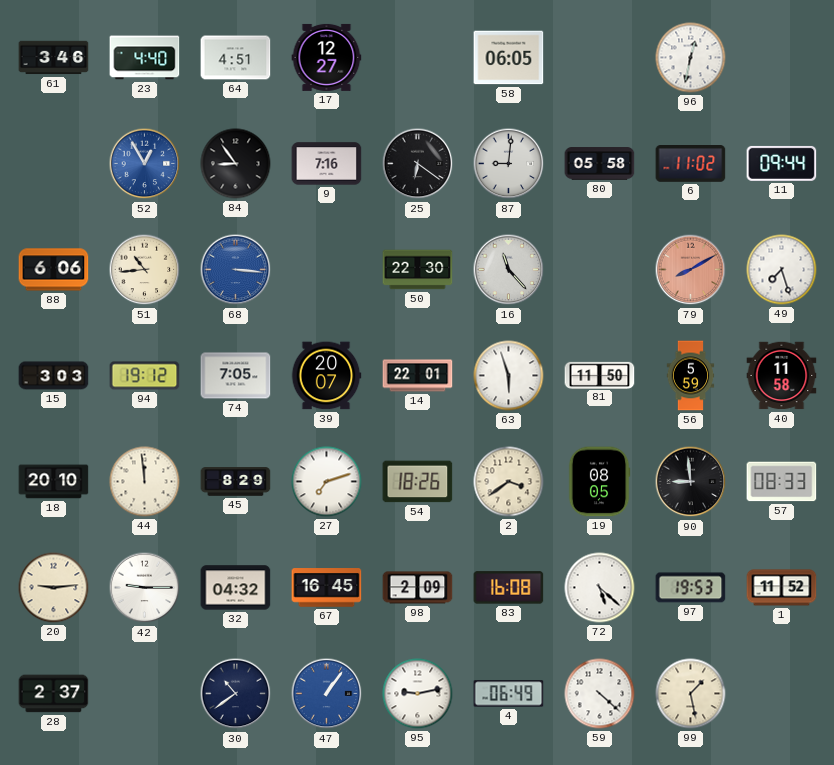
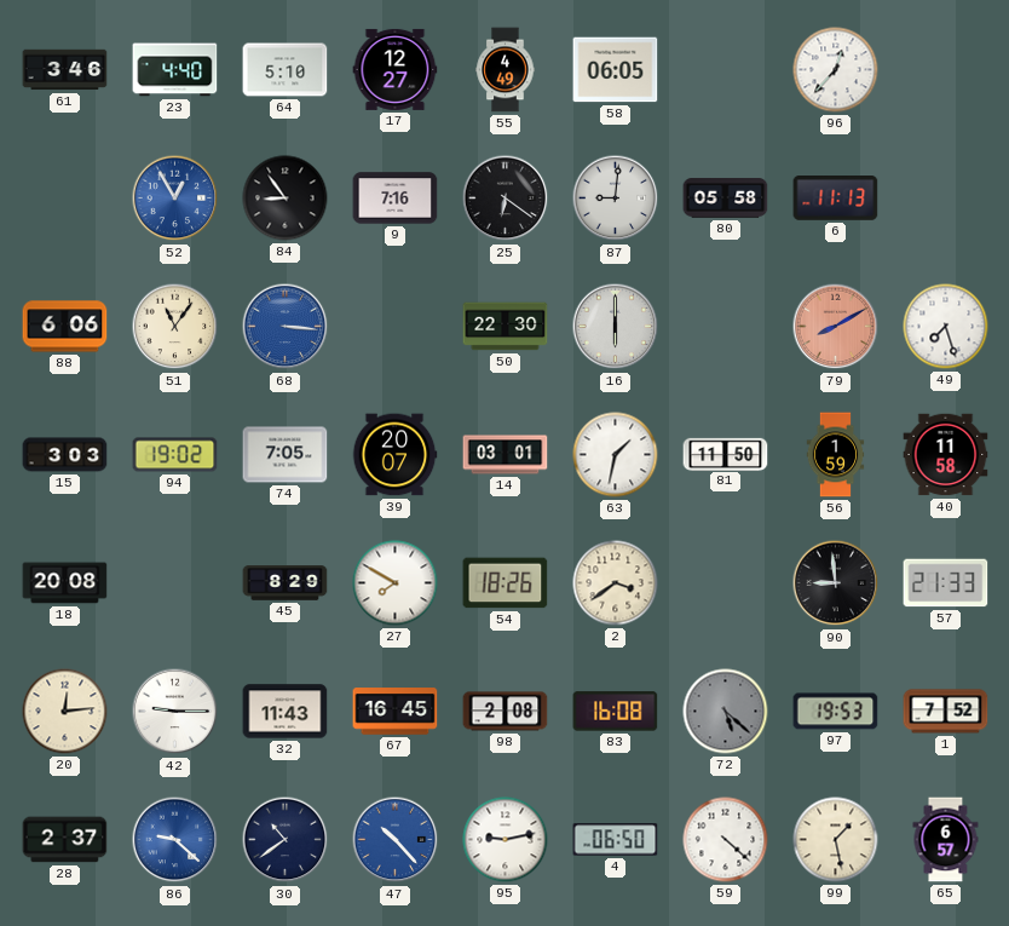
64: 4:51 -> 5:10 (286, 70)
55: none -> 4:49 (506, 70)
96: 12:32 -> 12:37 (836, 70)
6: 11:02 -> 11:13 (836, 199)
11: 09:44 -> none (782, 163)
51: 10:44 -> 11:06 (175, 327)
16: 11:23 -> 6:00 (616, 327)
94: 19:12 -> 19:02 (175, 455)
14: 22:01 -> 03:01 (506, 455)
63: 5:57 -> 1:32 (616, 455)
56: 5:59 -> 1:59 (836, 455)
18: 20:10 -> 20:08 (65, 583)
44: 11:59 -> none (145, 482)
27: 7:12 -> 7:50 (396, 583)
19: 08:05 -> none (599, 482)
57: 08:33 -> 21:33 (946, 583)
20: 9:14 -> 12:14 (65, 712)
32: 04:32 -> 11:43 (286, 712)
98: 2:09 -> 2:08 (506, 712)
72 dial: white -> grey (726, 712)
1: 11:52 -> 7:52 (946, 712)
86: none -> 9:22 (175, 840)
47: 1:06 -> 10:23 (396, 840)
4: 06:49 -> 06:50 (616, 840)
65: none -> 6:57 (946, 840)
